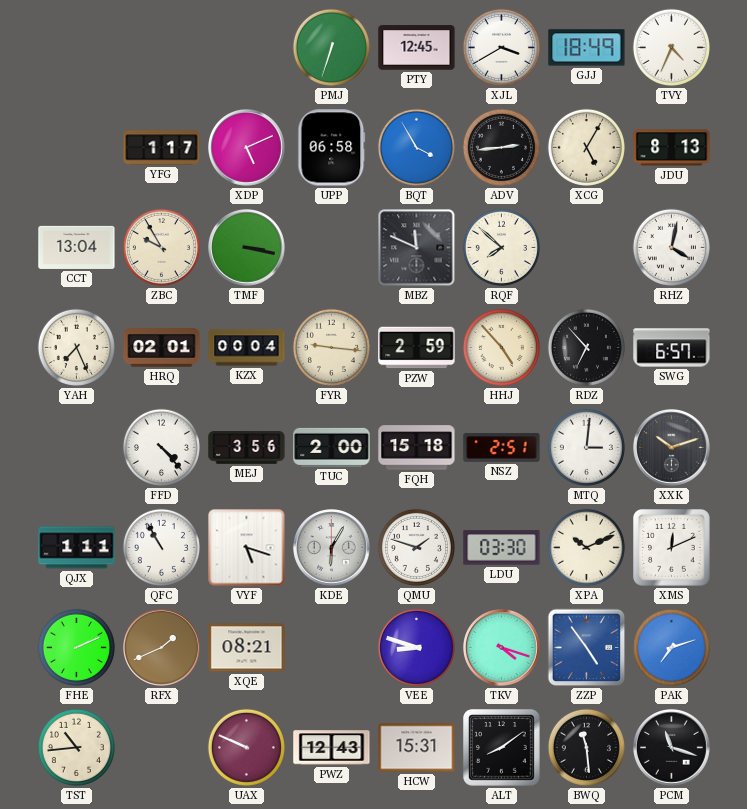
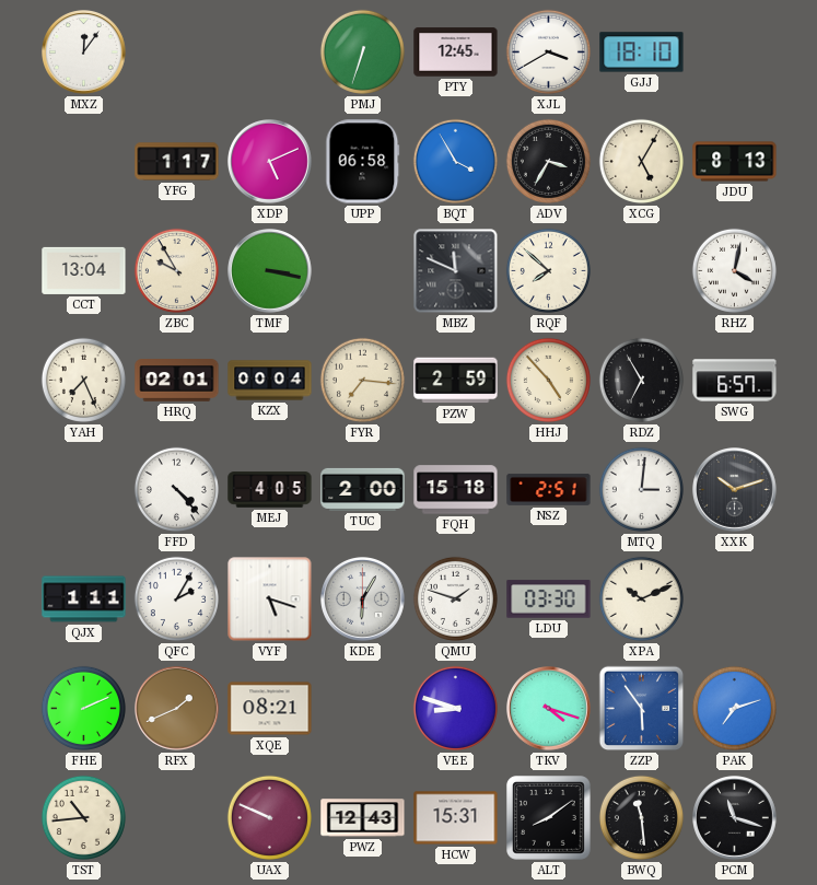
MXZ: none -> 12:06 (84, 53)
GJJ: 18:49 -> 18:10 (642, 53)
TVY: 4:34 -> none (671, 47)
ADV: 2:44 -> 3:35 (548, 161)
FYR: 9:16 -> 7:16 (362, 380)
RDZ: 6:53 -> 6:55 (641, 380)
MEJ: 3:56 -> 4:05 (270, 490)
QFC: 10:55 -> 2:05 (176, 598)
XMS: 12:11 -> none (672, 548)
ZZP: 4:54 -> 5:54 (642, 709)
